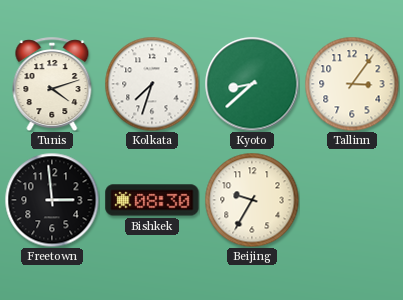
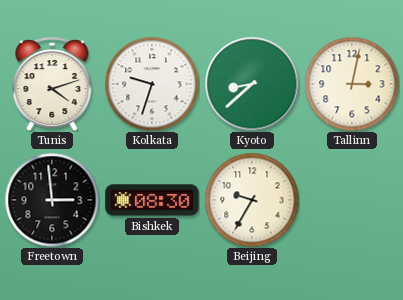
Kolkata: 7:33 -> 9:33 (152, 84)
Tallinn: 3:06 -> 3:02 (352, 84)
